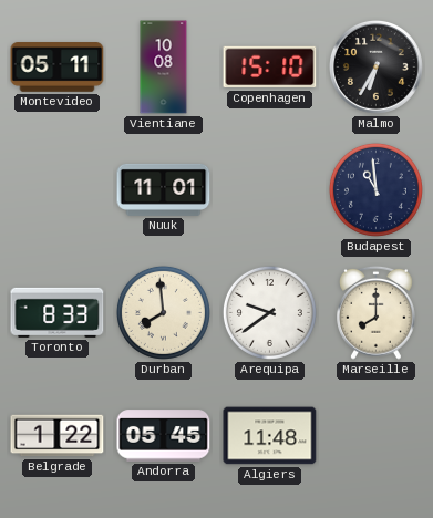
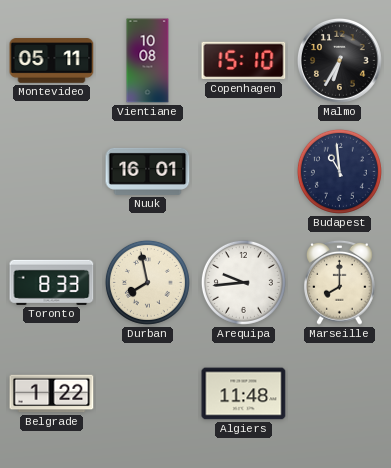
Nuuk: 11:01 -> 16:01 (148, 171)
Durban: 7:59 -> 7:58 (147, 282)
Arequipa: 9:39 -> 9:44 (243, 282)
Andorra: 05:45 -> none (164, 436)
